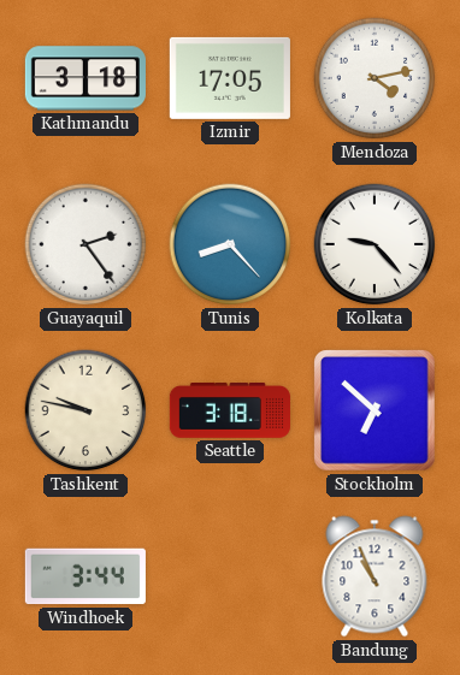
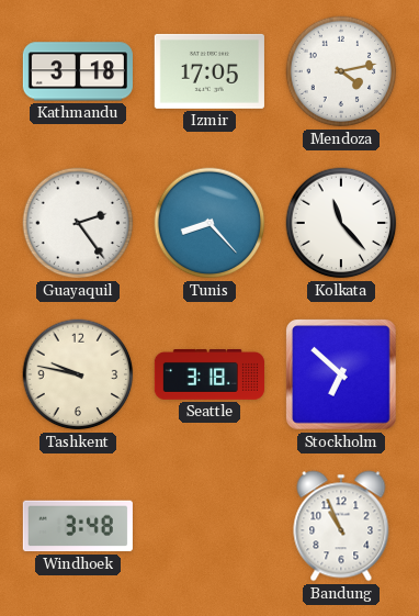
Kolkata: 9:23 -> 11:23 (341, 223)
Windhoek: 3:44 -> 3:48 (78, 526)
